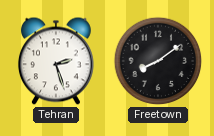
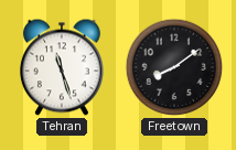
Tehran: 2:27 -> 11:27 (62, 67)
